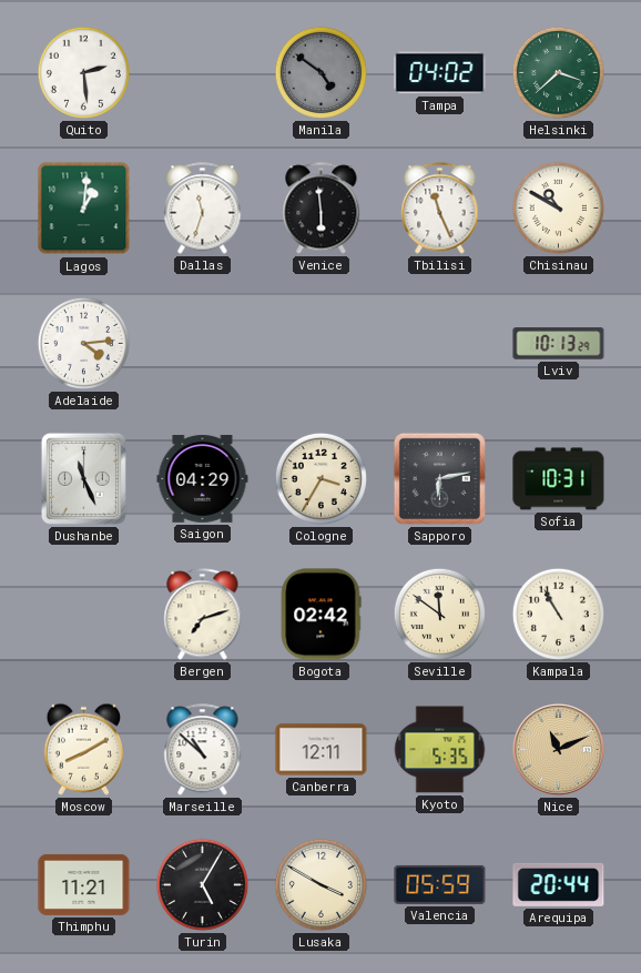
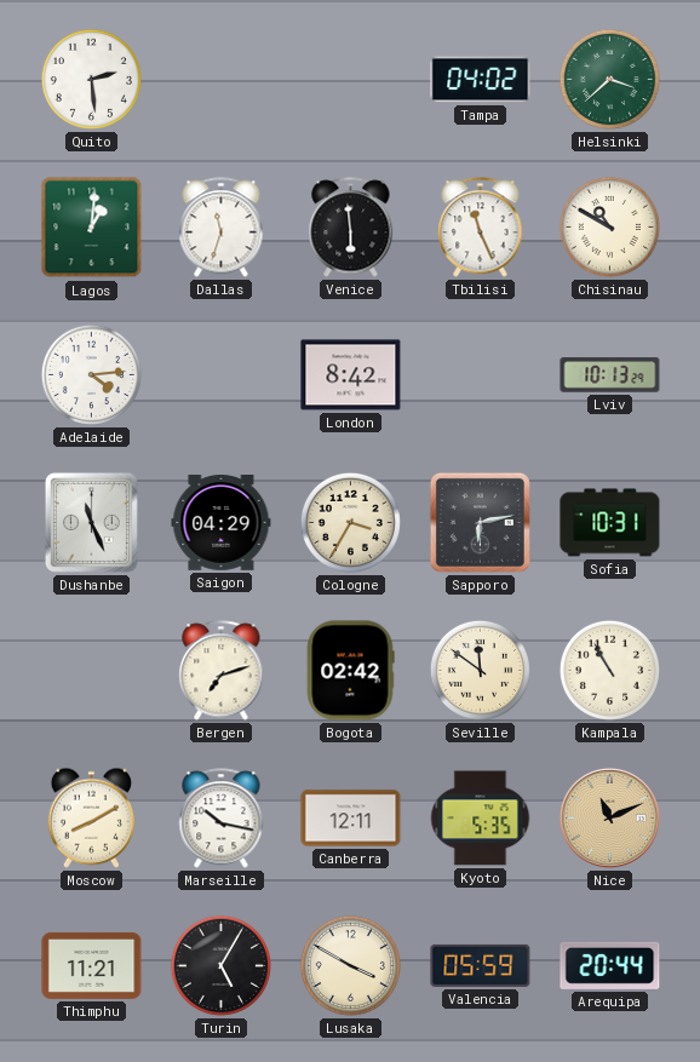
Manila: 4:51 -> none (320, 72)
London: none -> 8:42 (351, 375)
Marseille: 10:52 -> 10:17 (222, 819)
